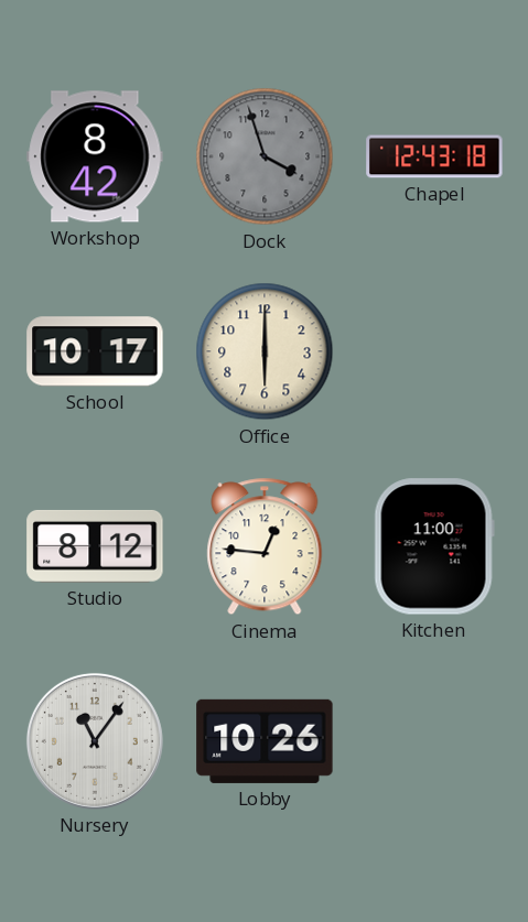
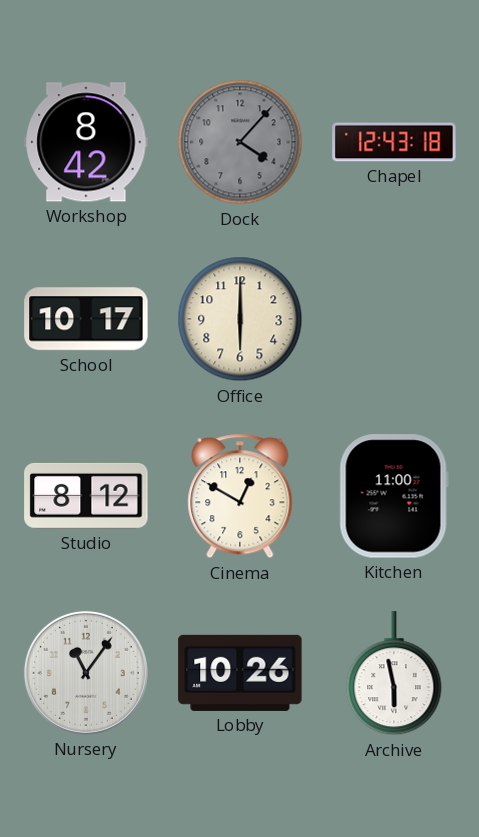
Dock: 3:57 -> 4:07 (240, 142)
Cinema: 12:46 -> 12:50 (240, 496)
Archive: none -> 5:58 (394, 674)
